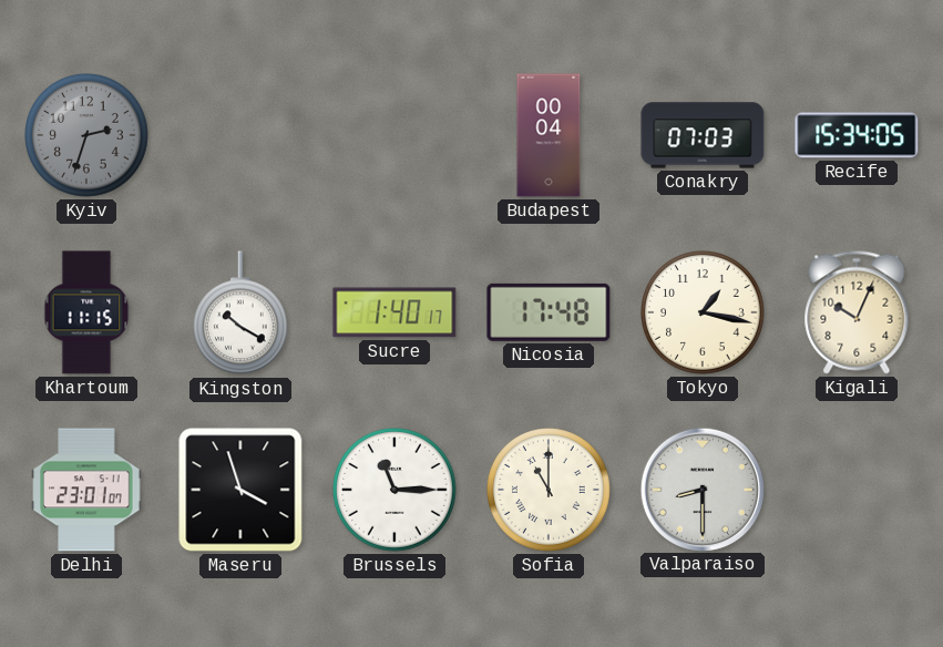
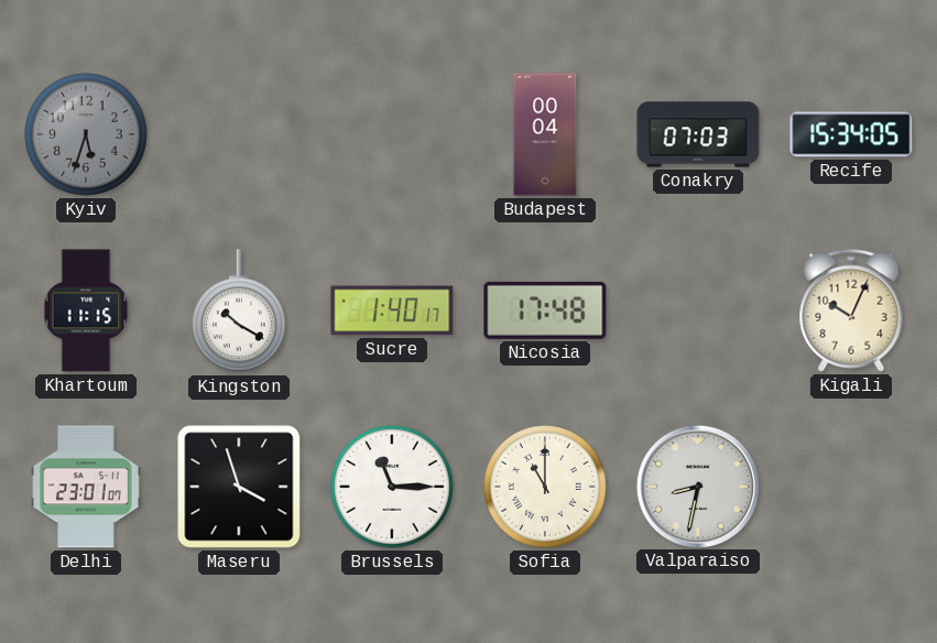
Kyiv: 2:33 -> 5:33 (87, 135)
Tokyo: 1:17 -> none (704, 314)
Valparaiso: 8:30 -> 8:32 (697, 486)
